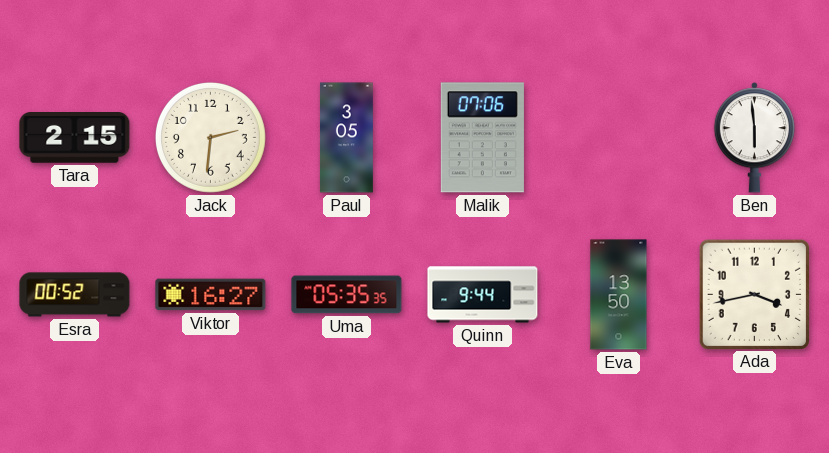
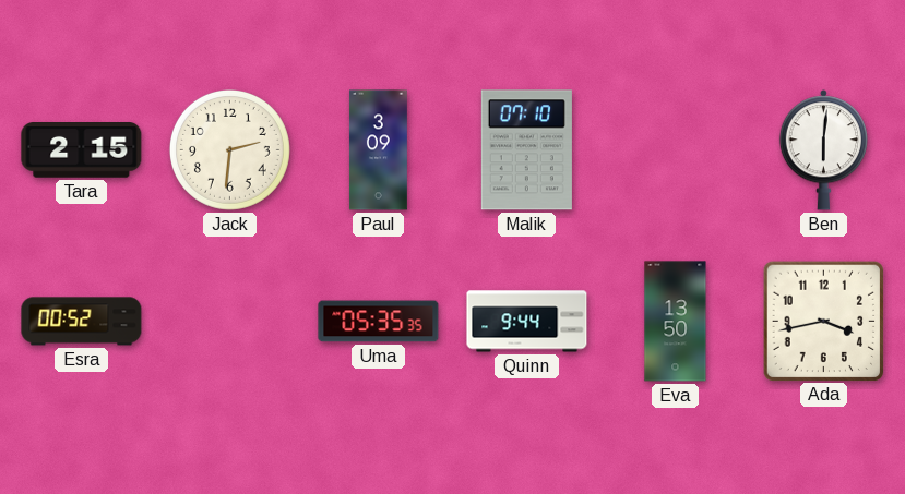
Paul: 3:05 -> 3:09 (378, 150)
Malik: 07:06 -> 07:10 (526, 150)
Ben: 5:59 -> 6:01 (823, 150)
Viktor: 16:27 -> none (211, 295)
